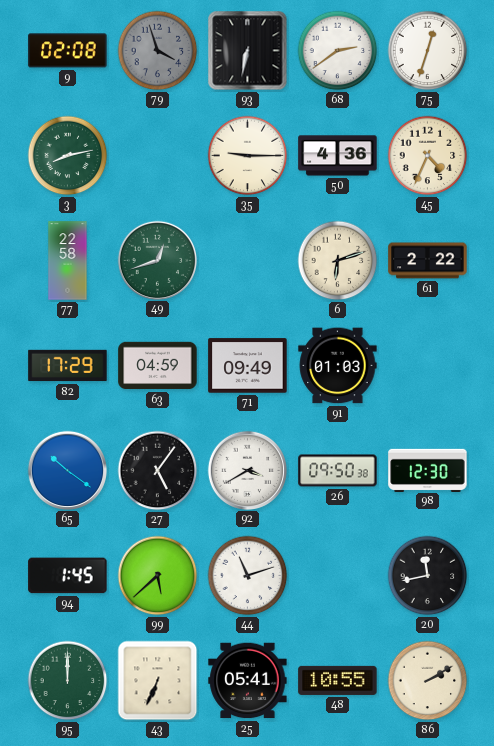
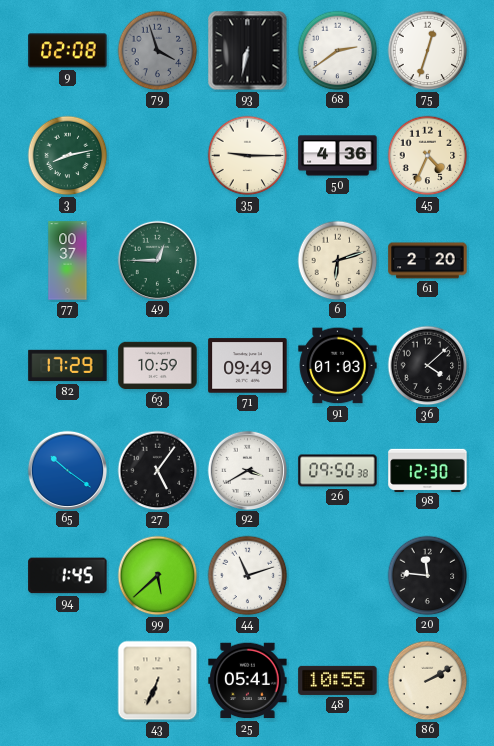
77: 22:58 -> 00:37 (68, 261)
49: 12:42 -> 12:45 (157, 260)
61: 2:22 -> 2:20 (428, 261)
63: 04:59 -> 10:59 (158, 366)
36: none -> 4:08 (428, 366)
20: 11:43 -> 11:46 (428, 576)
95: 12:00 -> none (68, 681)
